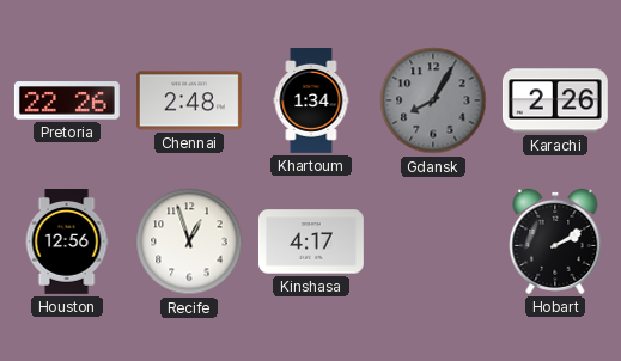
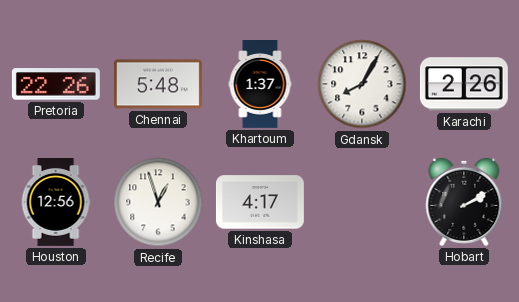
Chennai: 2:48 -> 5:48 (158, 84)
Khartoum: 1:34 -> 1:37 (260, 85)
Gdansk dial: grey -> white (362, 84)
